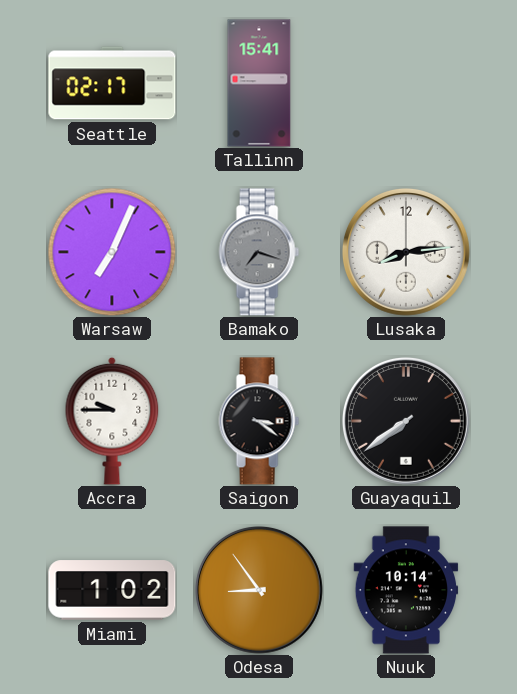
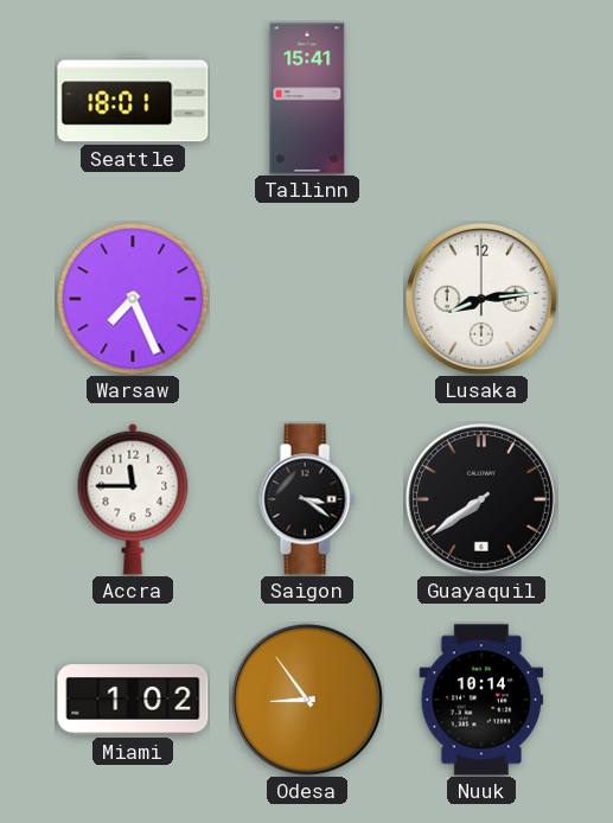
Seattle: 02:17 -> 18:01 (133, 98)
Warsaw: 7:04 -> 7:26 (133, 299)
Bamako: 7:18 -> none (259, 252)
Accra: 9:45 -> 11:45 (133, 499)
